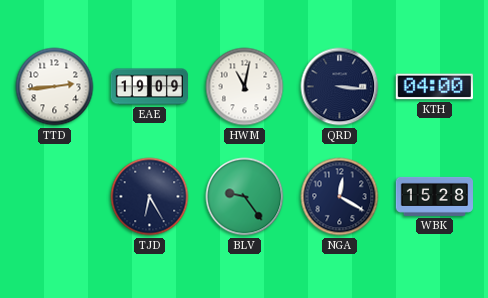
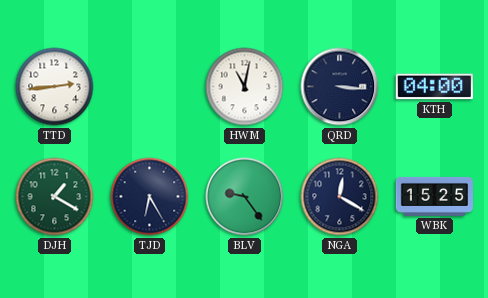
EAE: 19:09 -> none (149, 87)
DJH: none -> 1:20 (55, 197)
WBK: 15:28 -> 15:25 (434, 196)
